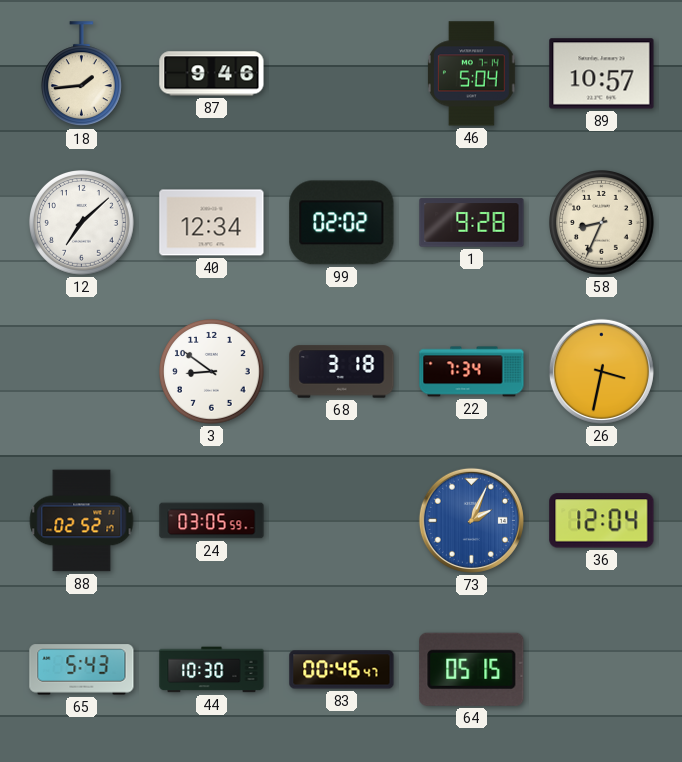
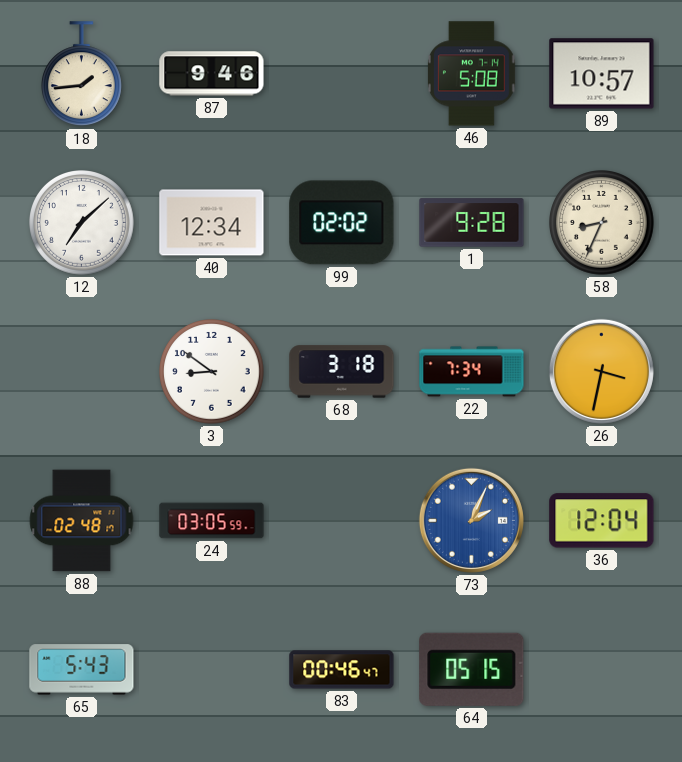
46: 5:04 -> 5:08 (471, 74)
88: 02:52 -> 02:48 (82, 521)
44: 10:30 -> none (212, 670)
